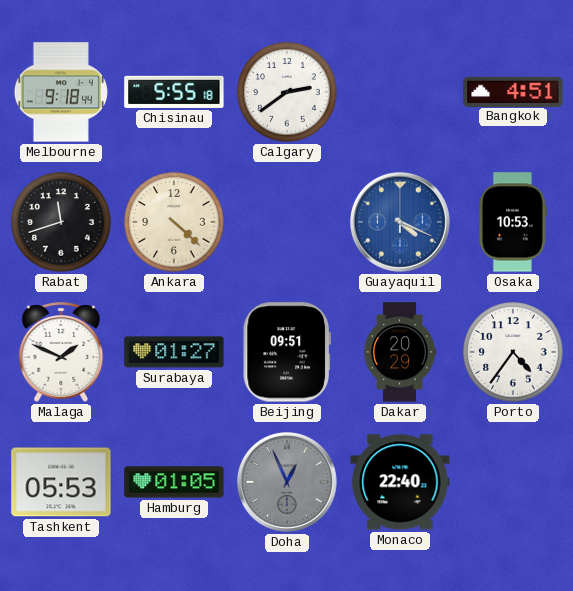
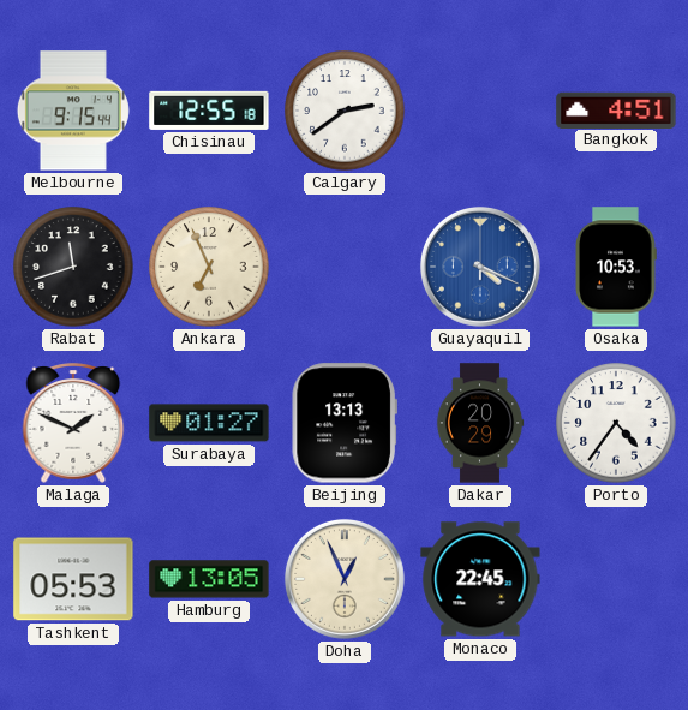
Melbourne: 9:18 -> 9:15 (73, 111)
Chisinau: 5:55 -> 12:55 (209, 111)
Ankara: 4:22 -> 6:56 (209, 267)
Beijing: 09:51 -> 13:13 (345, 423)
Hamburg: 01:05 -> 13:05 (209, 579)
Doha dial: grey -> cream (345, 579)
Monaco: 22:40 -> 22:45 (480, 579)
